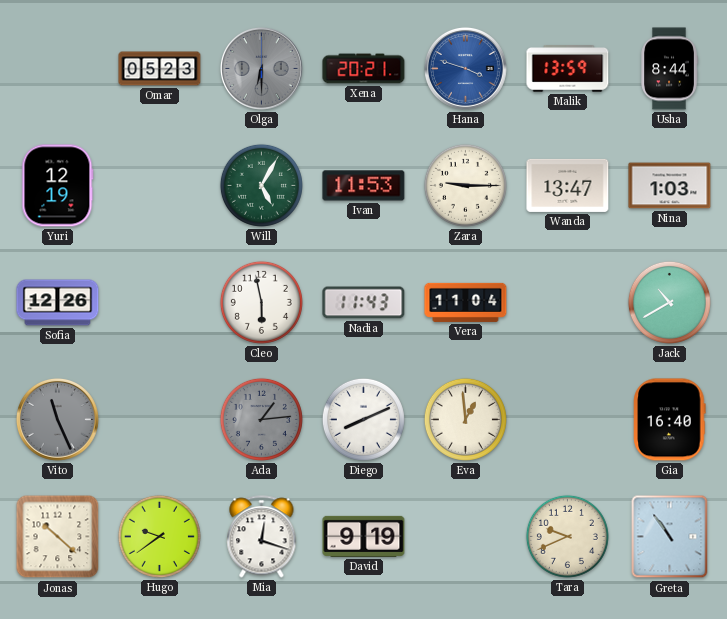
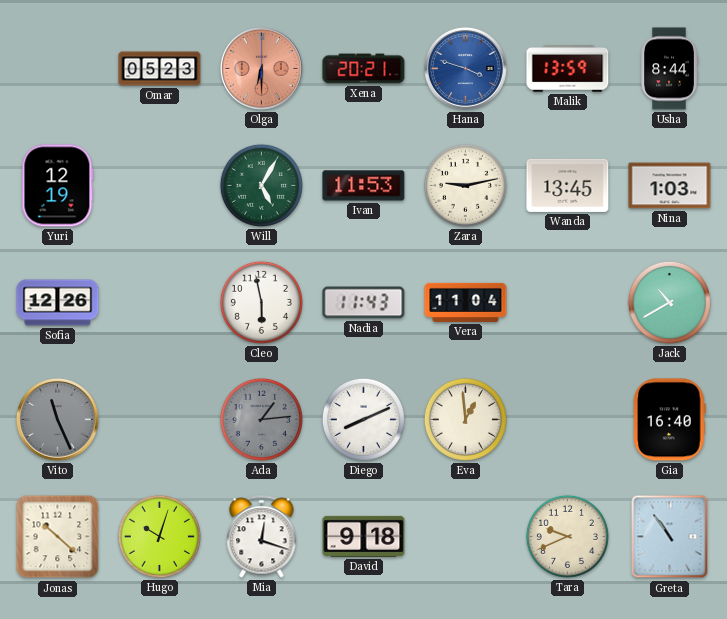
Olga dial: grey -> salmon (262, 69)
Zara: 9:15 -> 9:13 (465, 185)
Wanda: 13:47 -> 13:45 (568, 185)
Hugo: 9:39 -> 10:03 (159, 536)
David: 9:19 -> 9:18 (364, 536)
